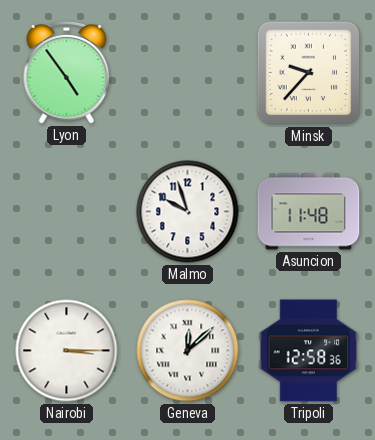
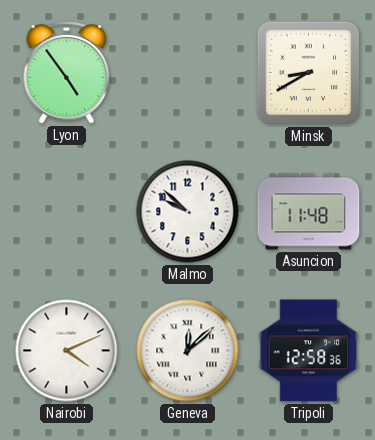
Minsk: 9:37 -> 8:40 (309, 73)
Malmo: 9:57 -> 9:52 (188, 212)
Nairobi: 3:15 -> 4:11 (67, 351)
